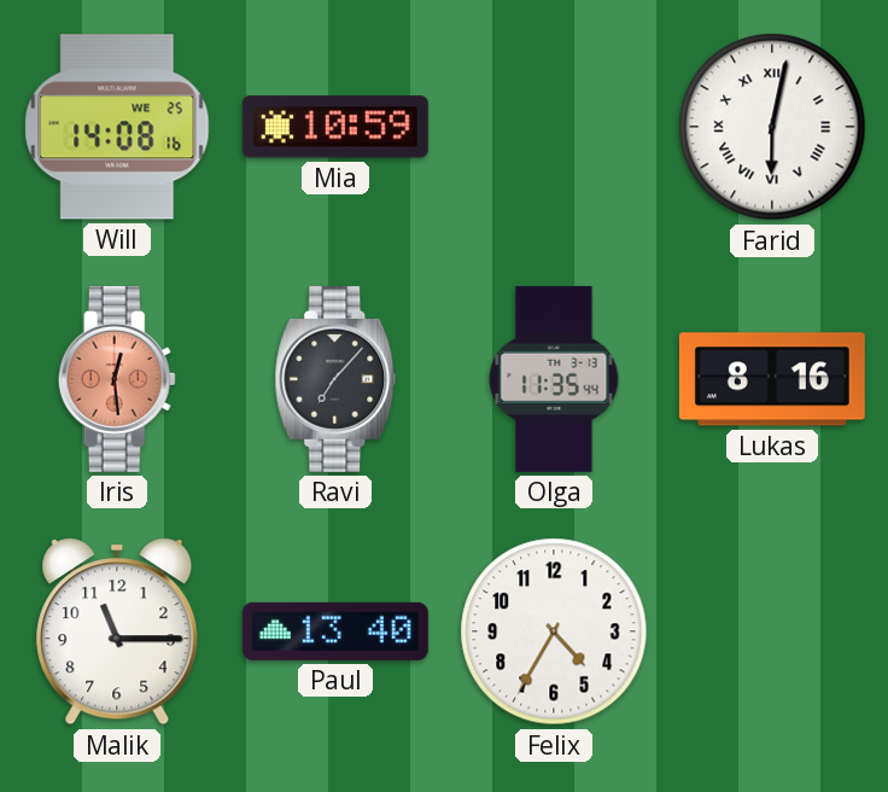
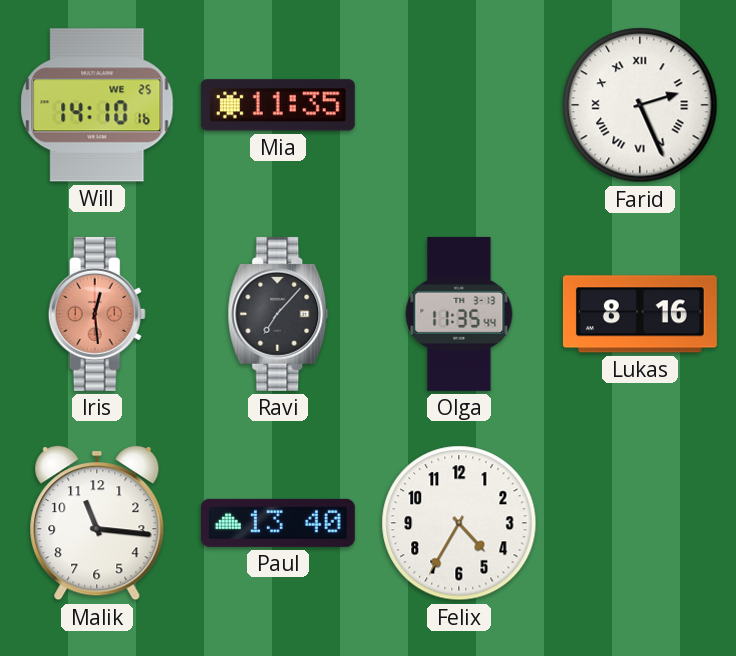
Will: 14:08 -> 14:10 (97, 105)
Mia: 10:59 -> 11:35 (278, 105)
Farid: 6:02 -> 2:26 (640, 105)
Malik: 11:15 -> 11:16 (97, 523)
